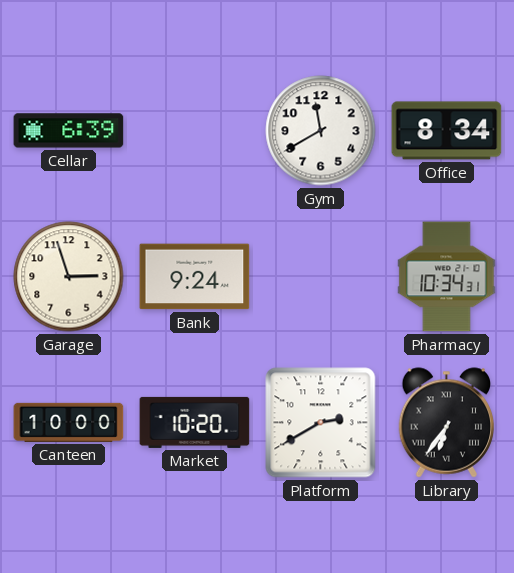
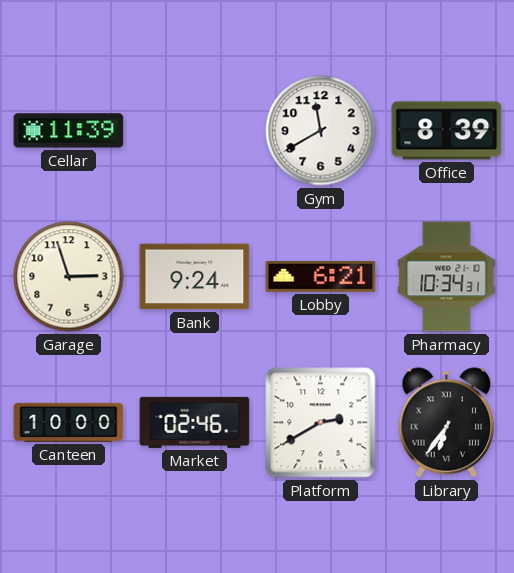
Cellar: 6:39 -> 11:39 (69, 131)
Office: 8:34 -> 8:39 (447, 131)
Lobby: none -> 6:21 (321, 276)
Market: 10:20 -> 02:46 (195, 422)
